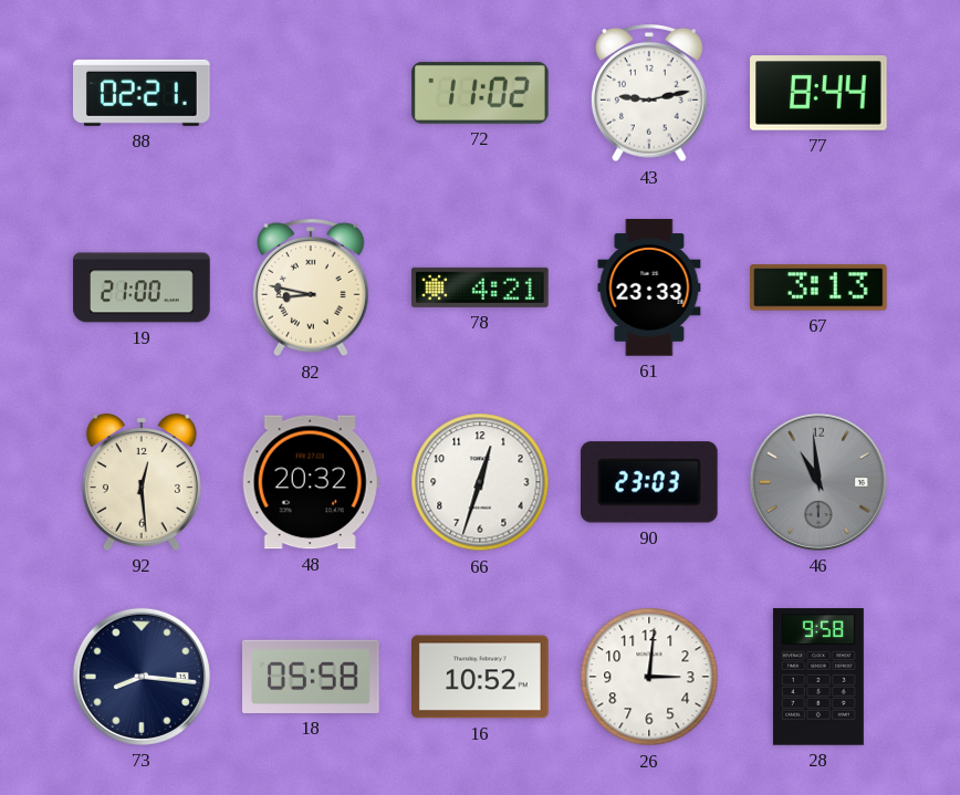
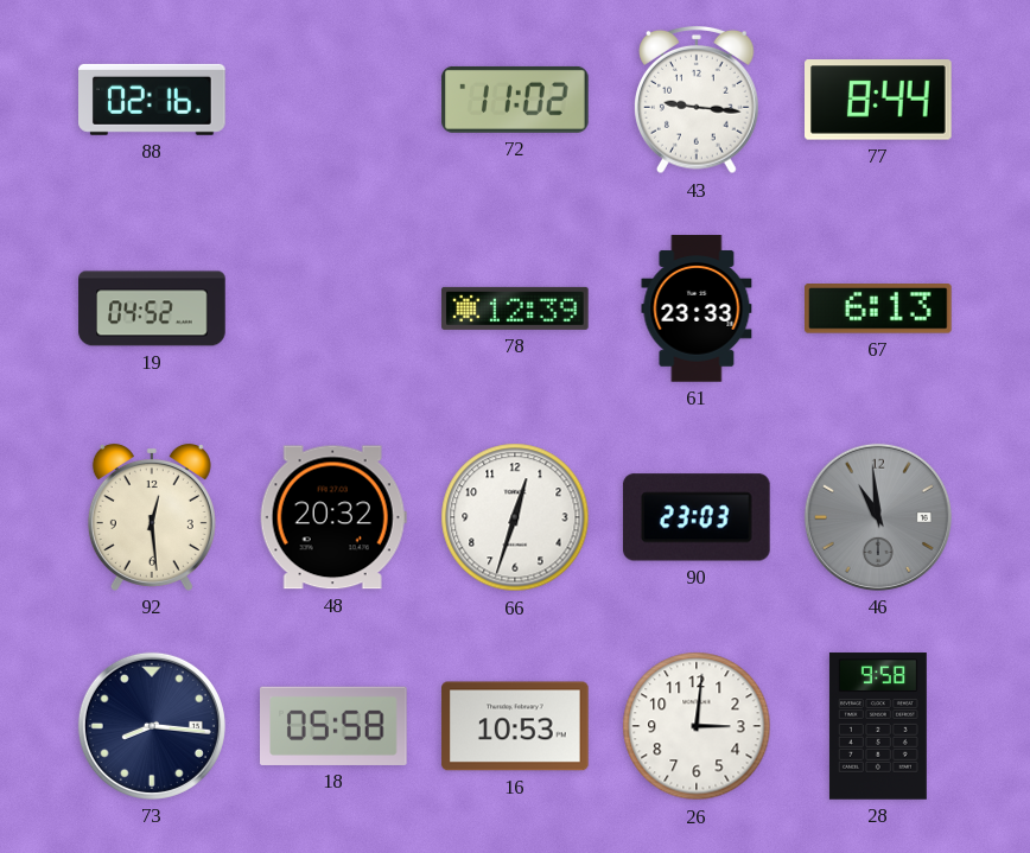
88: 02:21 -> 02:16 (153, 100)
43: 9:13 -> 9:16 (698, 100)
19: 21:00 -> 04:52 (152, 308)
82: 8:47 -> none (312, 287)
78: 4:21 -> 12:39 (515, 308)
67: 3:13 -> 6:13 (879, 310)
16: 10:52 -> 10:53 (515, 726)
